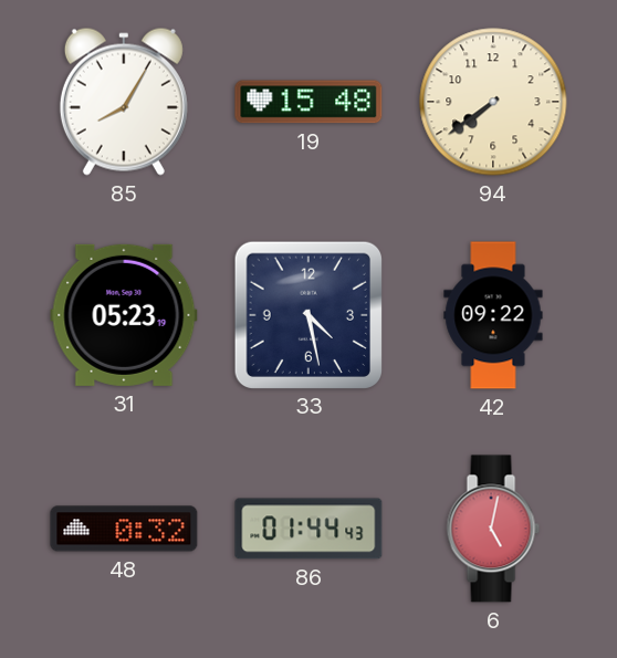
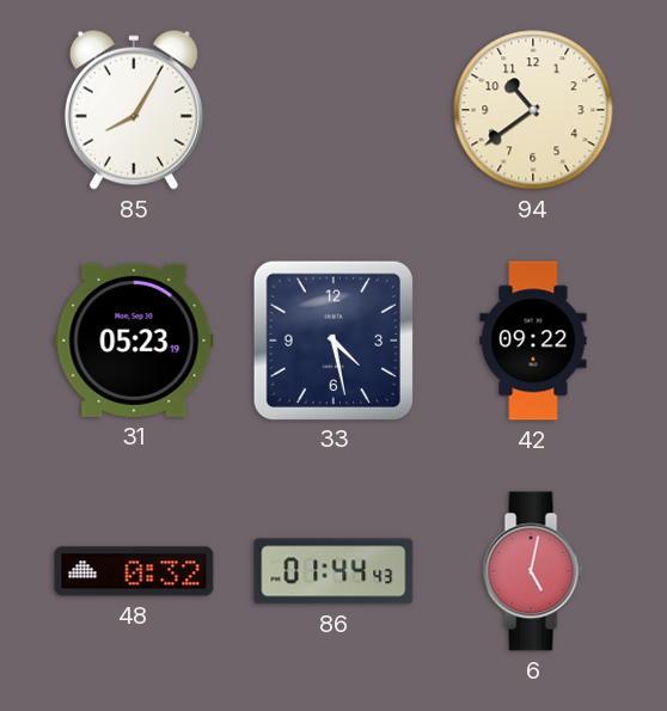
19: 15:48 -> none (308, 102)
94: 7:39 -> 10:39 (533, 110)
